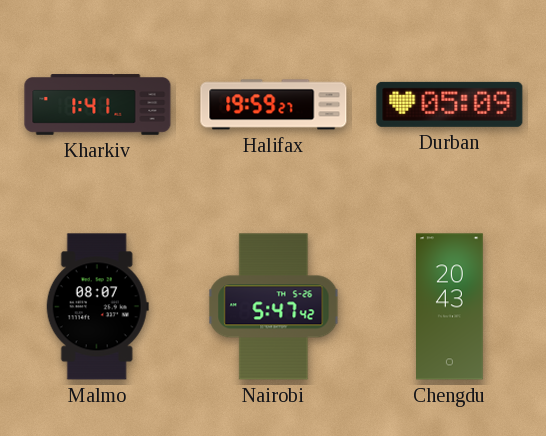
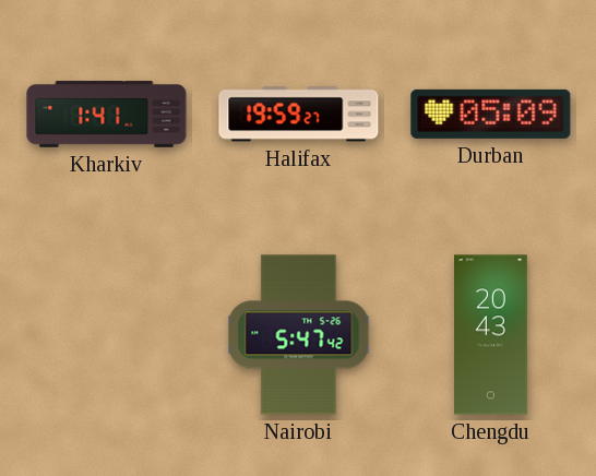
Malmo: 08:07 -> none (97, 307)
